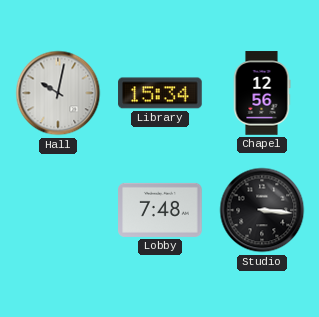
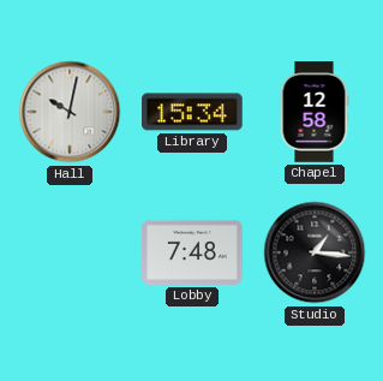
Chapel: 12:56 -> 12:58 (315, 112)
Studio: 3:16 -> 1:16 (315, 252)
